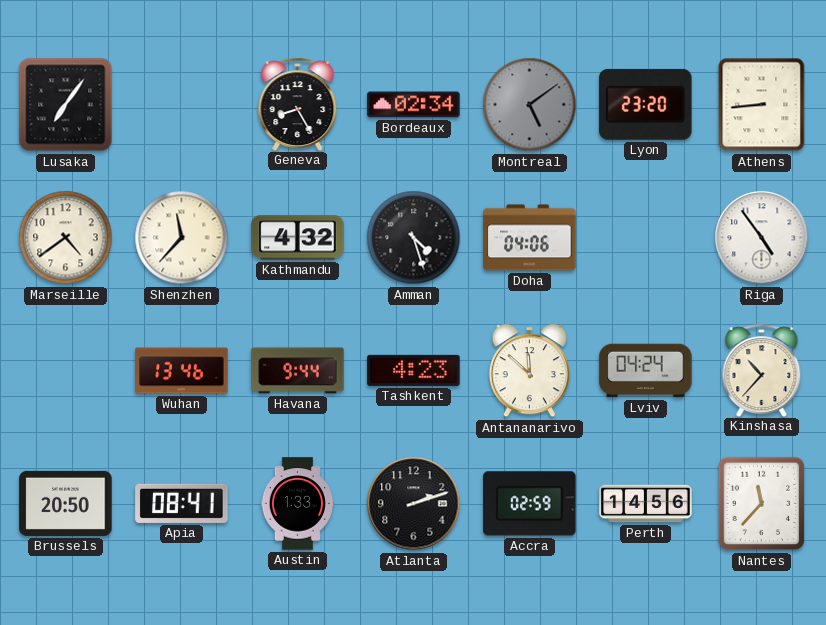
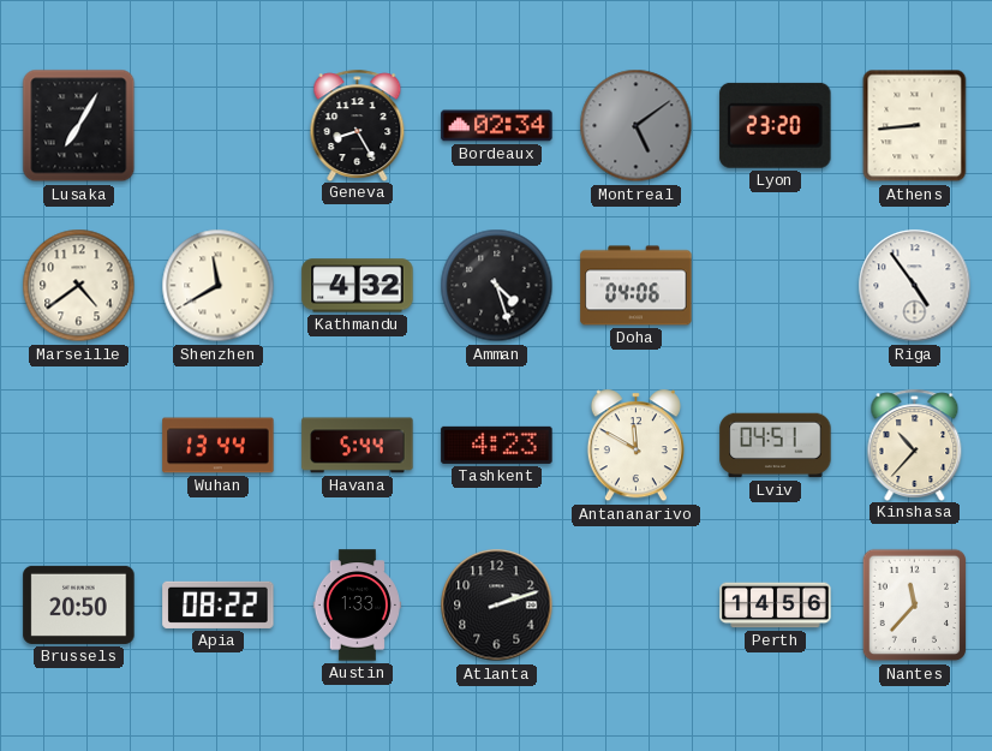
Lusaka: 7:06 -> 7:05 (79, 126)
Shenzhen: 11:37 -> 11:40 (219, 286)
Wuhan: 13:46 -> 13:44 (219, 446)
Havana: 9:44 -> 5:44 (358, 446)
Antananarivo: 11:52 -> 11:50 (635, 446)
Lviv: 04:24 -> 04:51 (776, 446)
Apia: 08:41 -> 08:22 (219, 604)
Accra: 02:59 -> none (530, 504)
